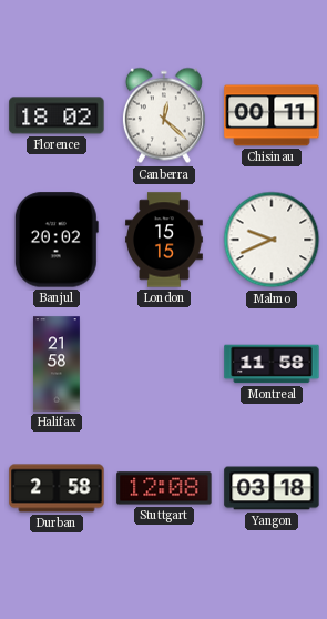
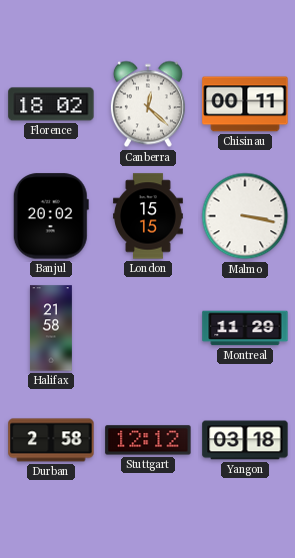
Malmo: 9:41 -> 3:17 (245, 216)
Montreal: 11:58 -> 11:29 (245, 328)
Stuttgart: 12:08 -> 12:12 (148, 440)
